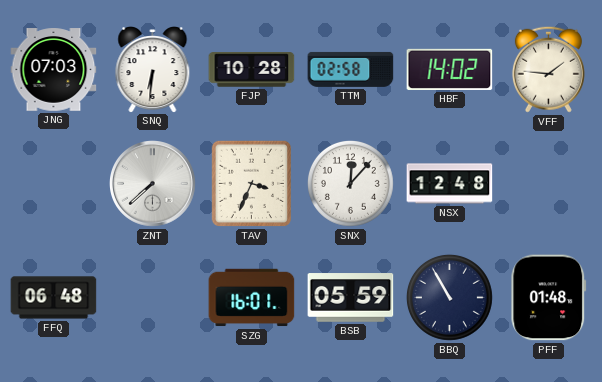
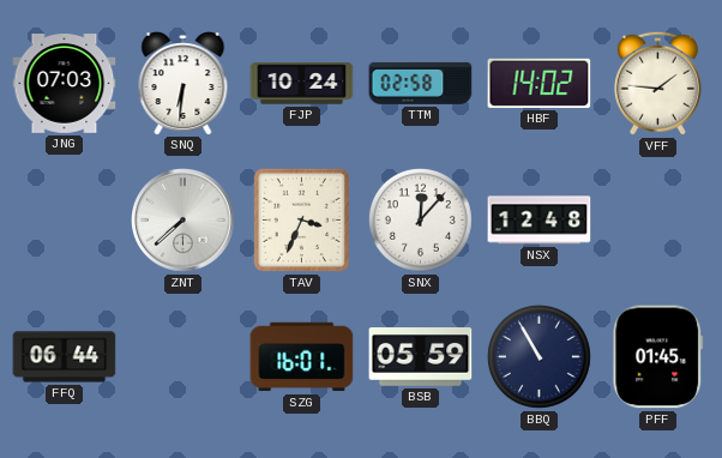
FJP: 10:28 -> 10:24 (302, 84)
FFQ: 06:48 -> 06:44 (65, 357)
PFF: 01:48 -> 01:45 (658, 357)
